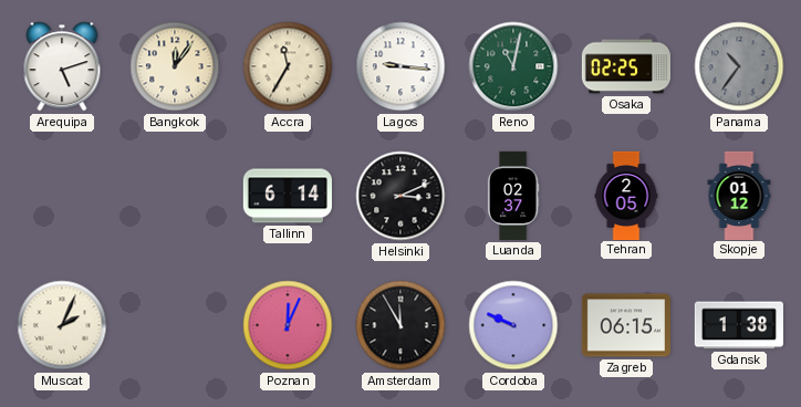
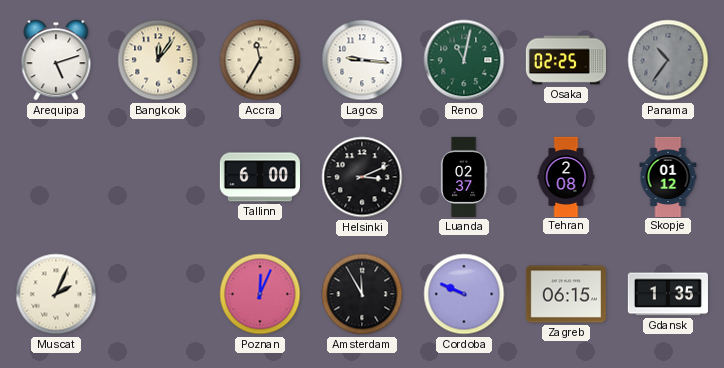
Tallinn: 6:14 -> 6:00 (260, 177)
Tehran: 2:05 -> 2:08 (566, 176)
Gdansk: 1:38 -> 1:35 (668, 294)
